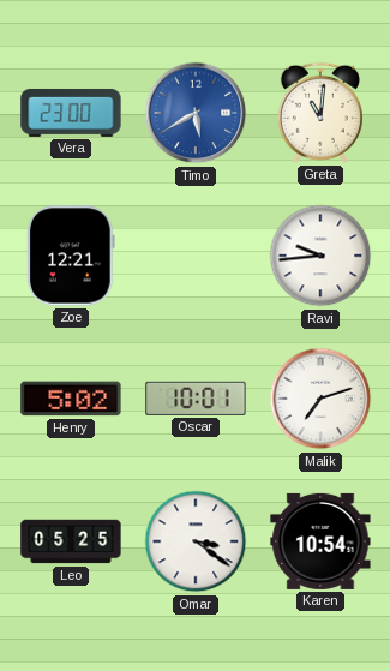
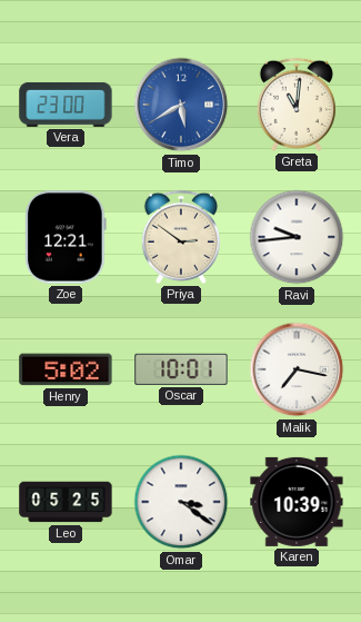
Priya: none -> 2:51 (181, 237)
Malik: 7:12 -> 7:17 (297, 369)
Karen: 10:54 -> 10:39 (297, 502)
